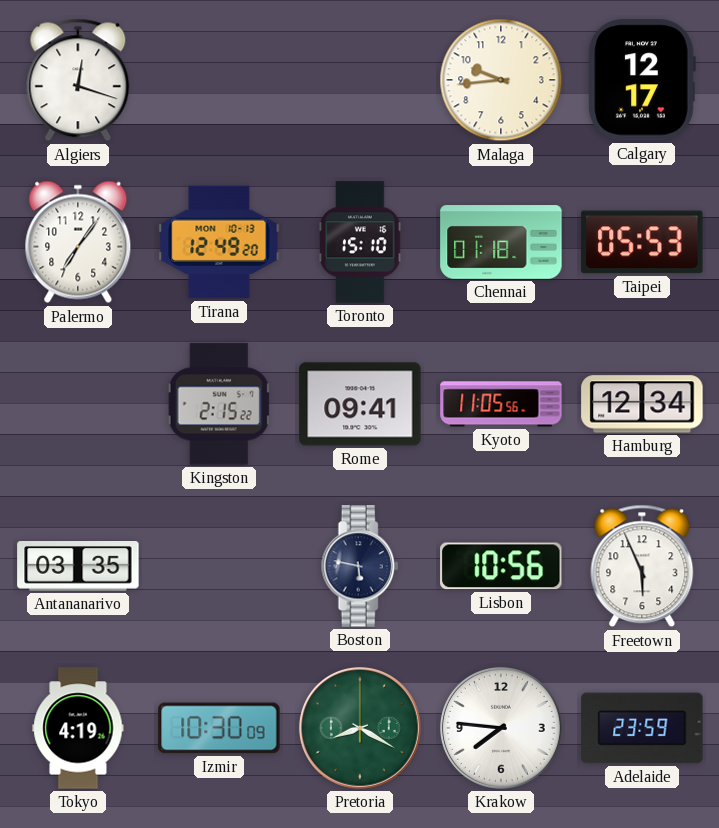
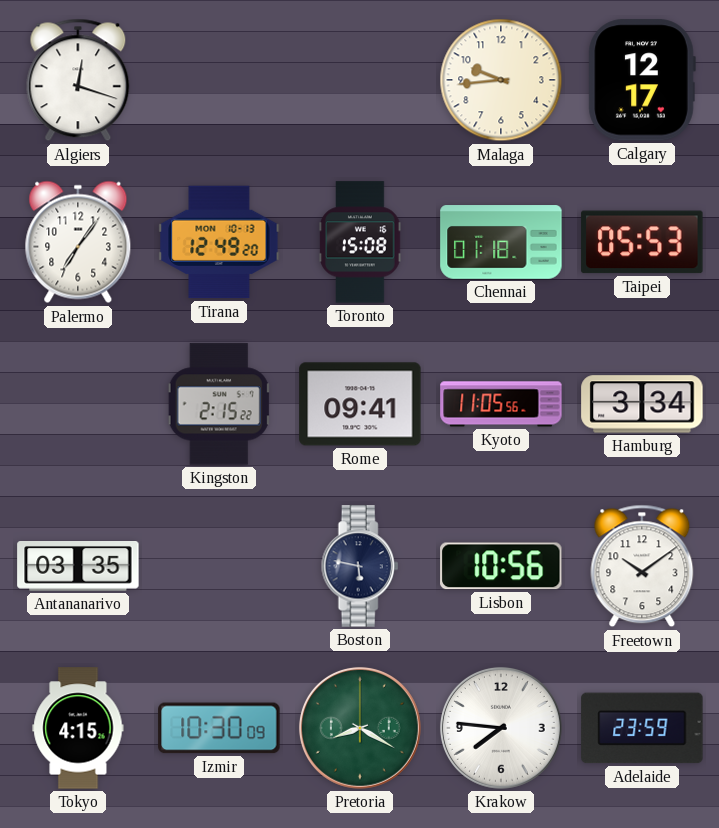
Toronto: 15:10 -> 15:08 (360, 242)
Hamburg: 12:34 -> 3:34 (642, 404)
Freetown: 5:56 -> 10:09 (642, 566)
Tokyo: 4:19 -> 4:15 (78, 728)
